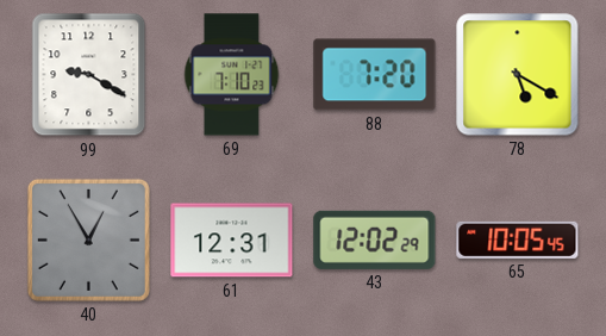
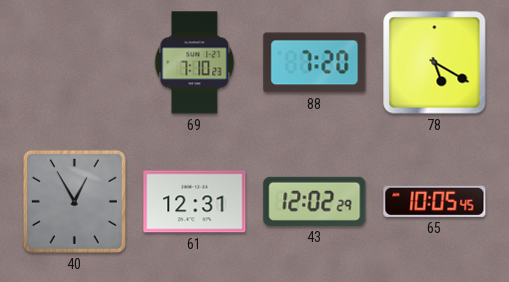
99: 9:20 -> none (89, 75)
